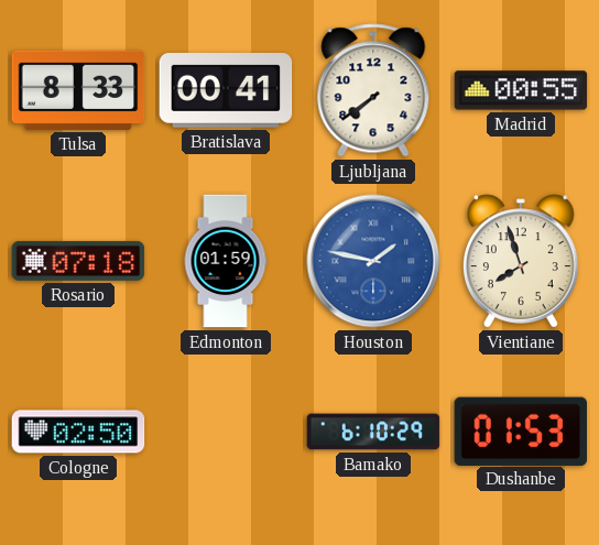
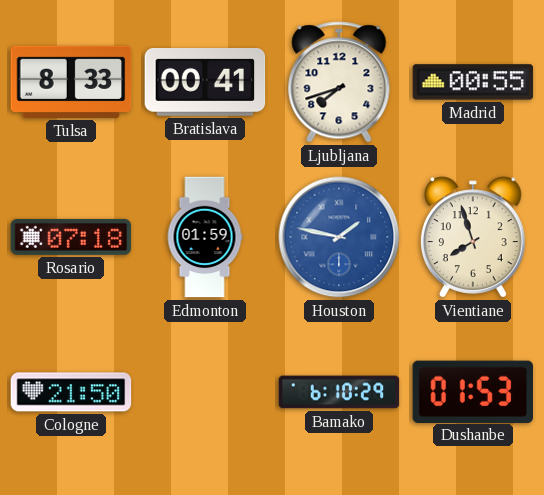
Ljubljana: 7:39 -> 7:42 (339, 82)
Cologne: 02:50 -> 21:50 (71, 392)
